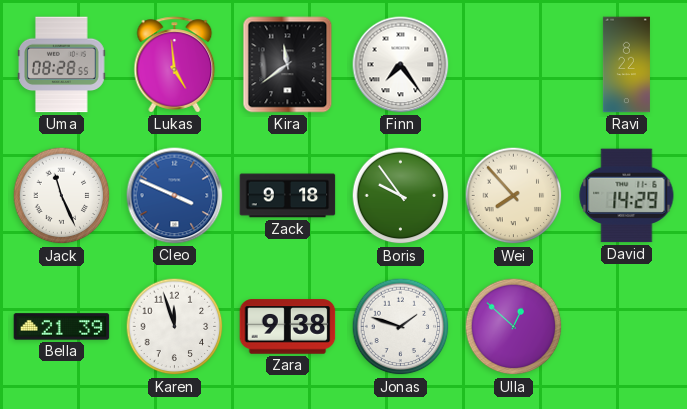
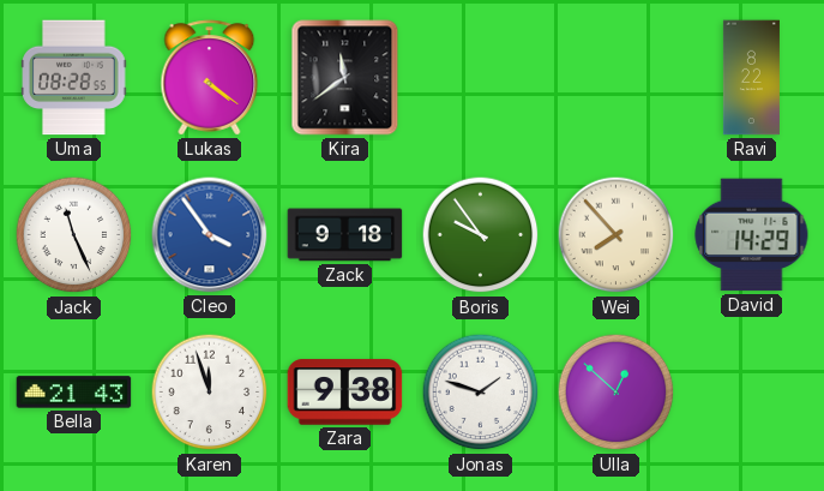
Lukas: 4:59 -> 4:21 (210, 78)
Finn: 7:24 -> none (401, 65)
Cleo: 3:49 -> 3:54 (210, 235)
Bella: 21:39 -> 21:43 (74, 393)
